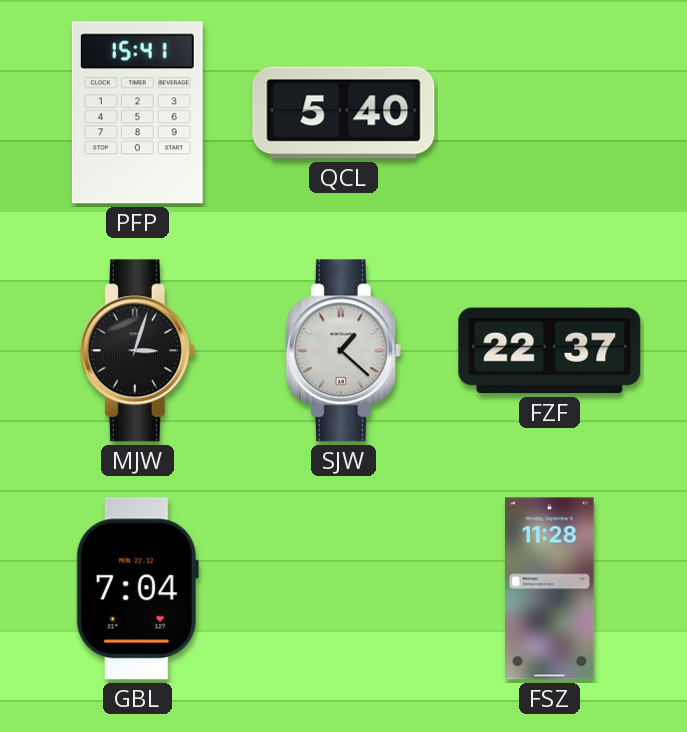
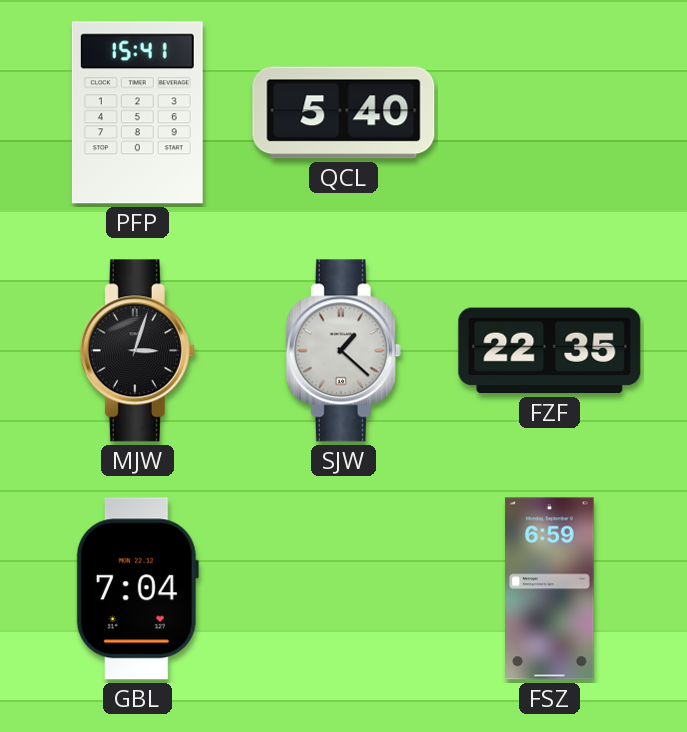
FZF: 22:37 -> 22:35 (550, 351)
FSZ: 11:28 -> 6:59 (550, 589)
